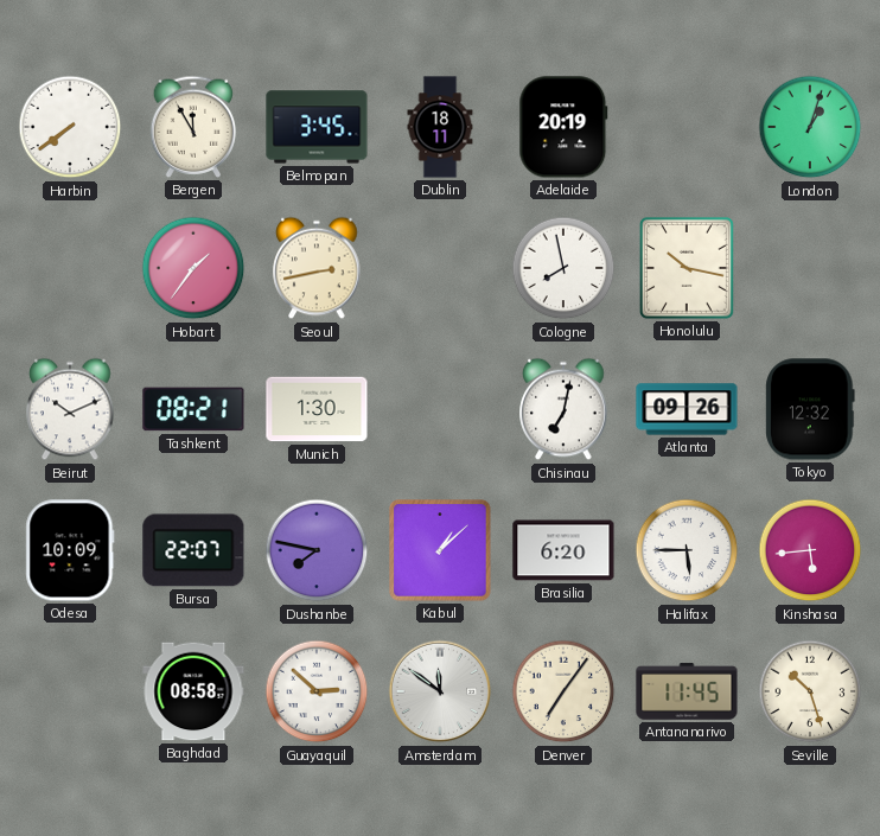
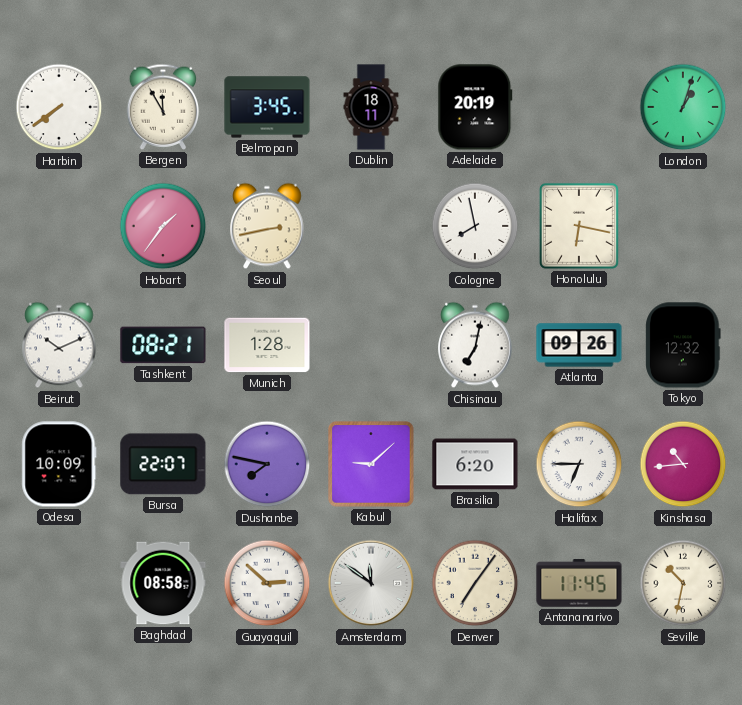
Honolulu: 10:17 -> 6:17 (579, 226)
Munich: 1:30 -> 1:28 (267, 345)
Kabul: 1:08 -> 9:08 (371, 464)
Halifax: 5:45 -> 6:45 (579, 464)
Kinshasa: 5:44 -> 10:44 (683, 464)
Seville: 10:27 -> 10:32 (683, 583)
